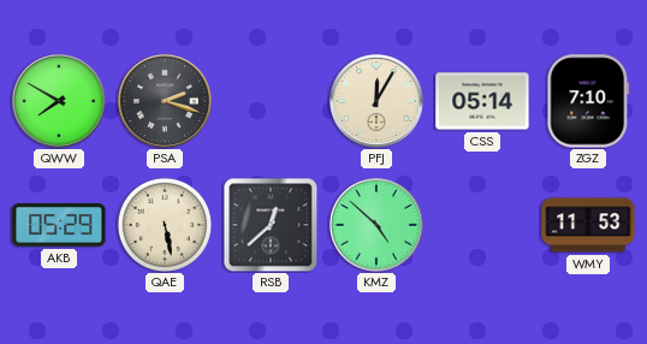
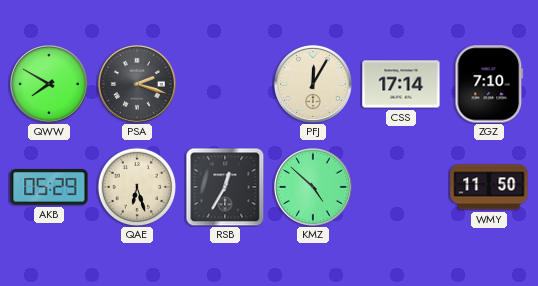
CSS: 05:14 -> 17:14 (401, 84)
QAE: 5:28 -> 6:27 (136, 186)
RSB: 12:38 -> 12:35 (225, 187)
WMY: 11:53 -> 11:50 (489, 187)
